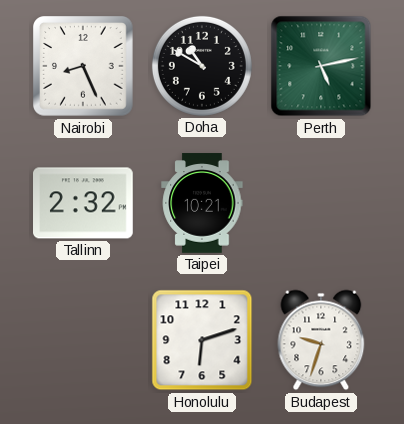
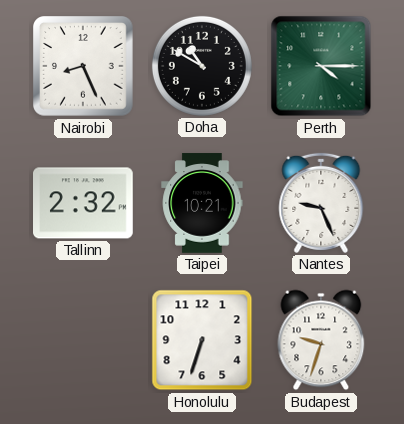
Perth: 5:13 -> 4:15 (321, 66)
Nantes: none -> 9:26 (321, 203)
Honolulu: 6:12 -> 6:33 (202, 340)
